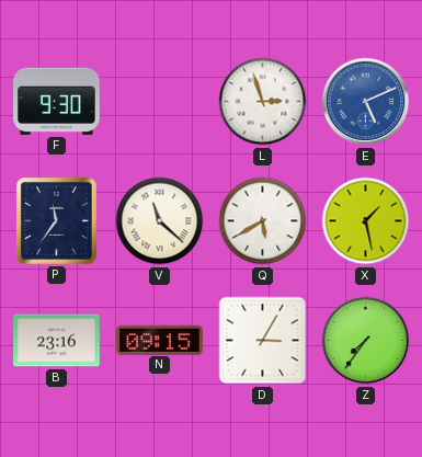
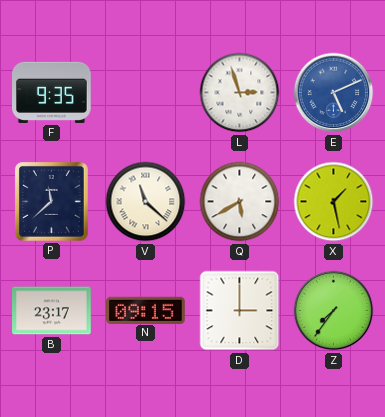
F: 9:30 -> 9:35 (52, 92)
P: 11:36 -> 11:38 (51, 201)
B: 23:16 -> 23:17 (52, 311)
D: 3:05 -> 3:00 (240, 311)
